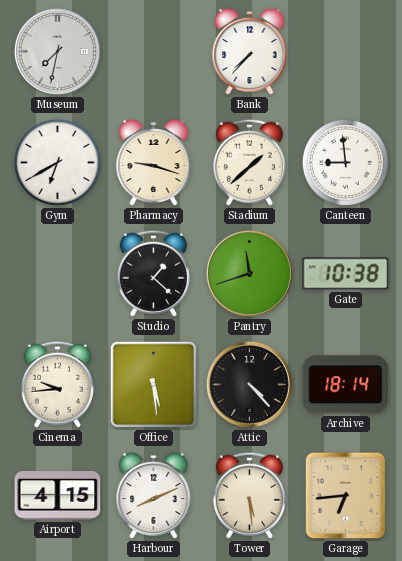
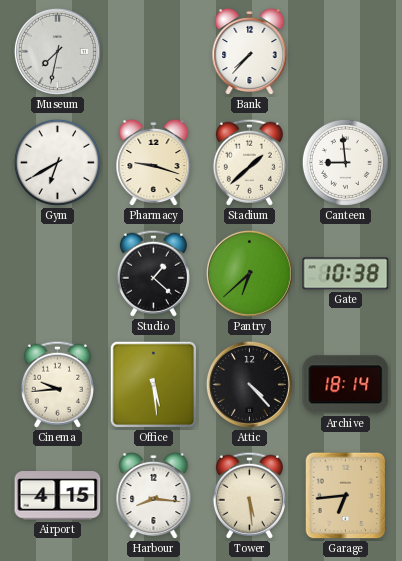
Pantry: 11:42 -> 6:38 (249, 273)
Harbour: 8:11 -> 8:16 (154, 496)
